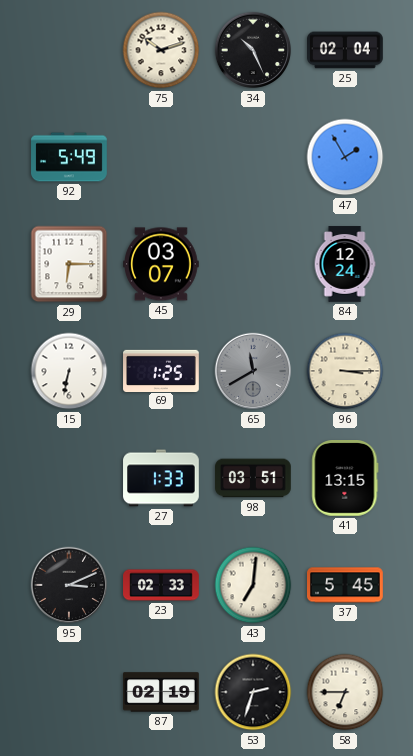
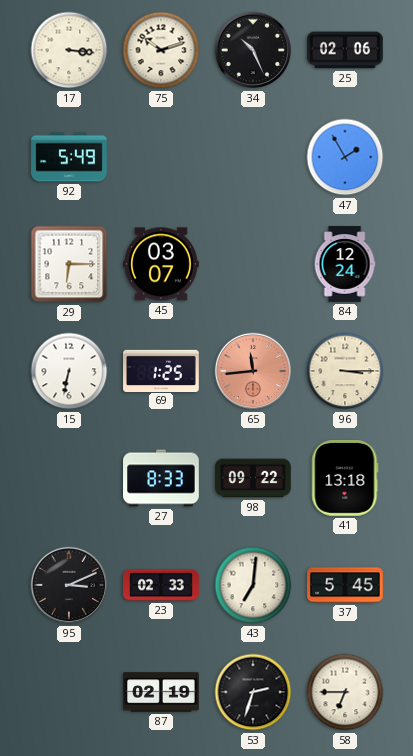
17: none -> 3:16 (69, 50)
25: 02:04 -> 02:06 (346, 50)
65: 11:40 -> 11:44 (253, 371)
65 dial: grey -> salmon (253, 371)
27: 1:33 -> 8:33 (161, 478)
98: 03:51 -> 09:22 (253, 478)
41: 13:15 -> 13:18 (345, 479)
